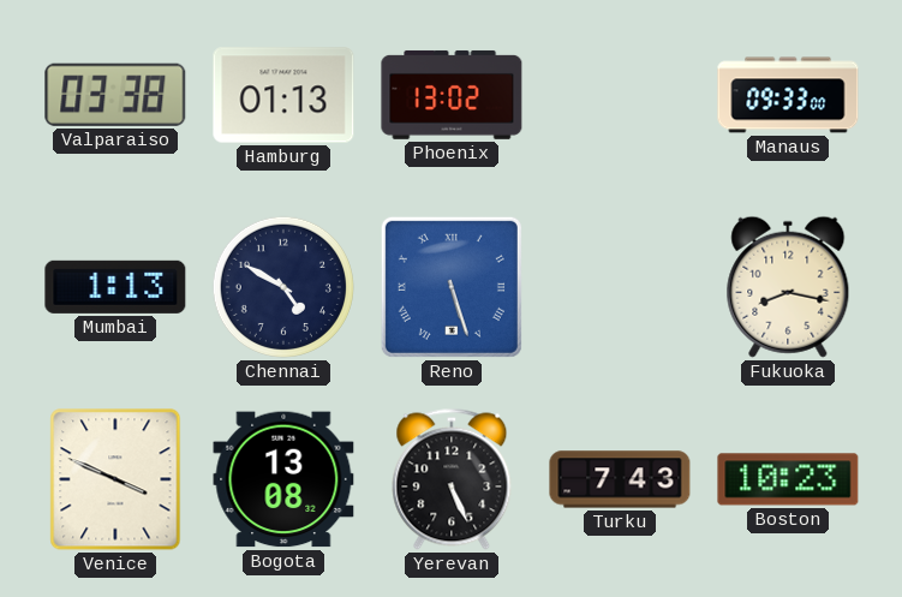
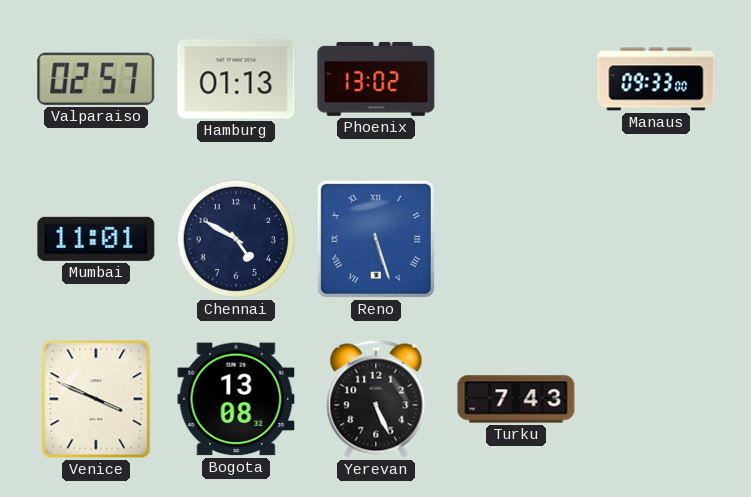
Valparaiso: 03:38 -> 02:57 (96, 79)
Mumbai: 1:13 -> 11:01 (96, 239)
Fukuoka: 8:17 -> none (788, 287)
Boston: 10:23 -> none (788, 479)
